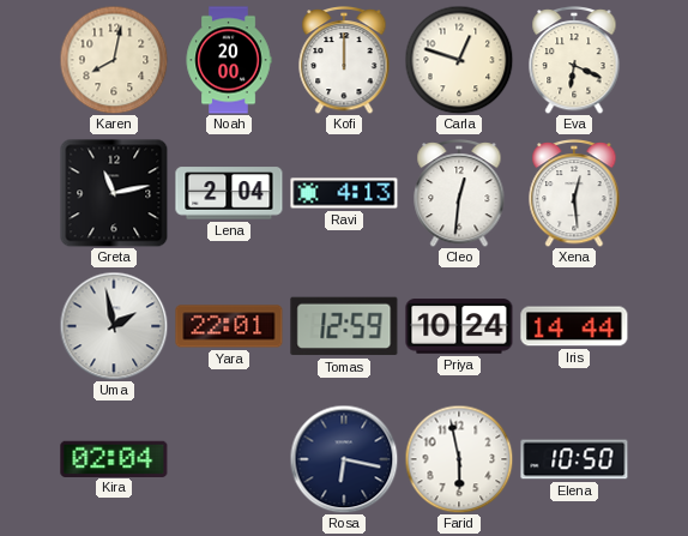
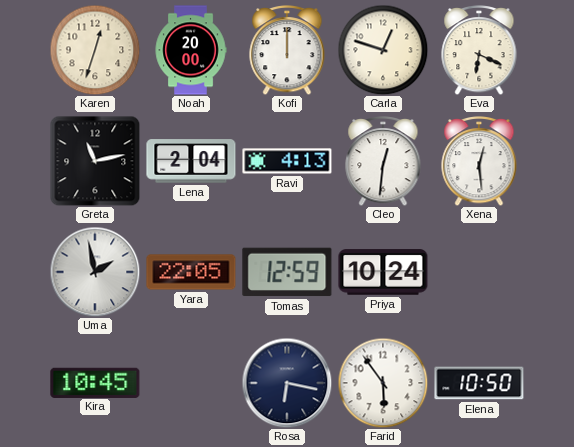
Karen: 8:02 -> 12:33 (95, 50)
Yara: 22:01 -> 22:05 (191, 272)
Iris: 14:44 -> none (574, 326)
Kira: 02:04 -> 10:45 (95, 382)
Farid: 5:58 -> 5:54 (383, 383)
